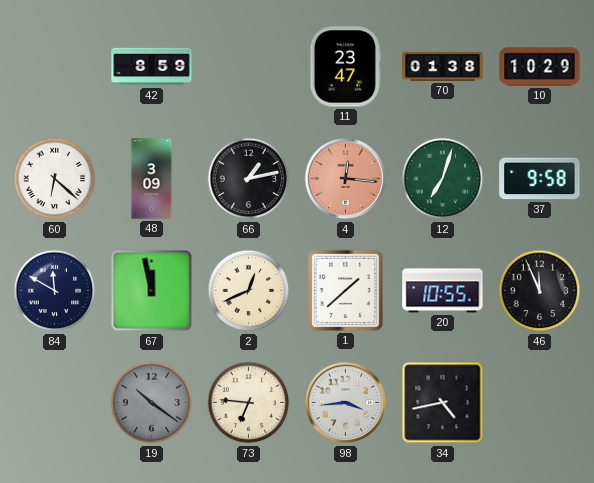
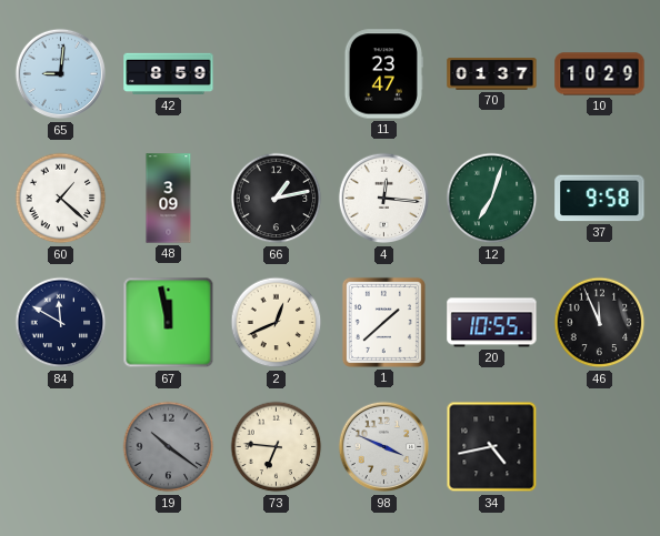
65: none -> 9:01 (61, 74)
70: 01:38 -> 01:37 (492, 74)
60: 6:22 -> 1:22 (61, 199)
4 dial: salmon -> white (384, 199)
98: 3:44 -> 3:49 (384, 447)
